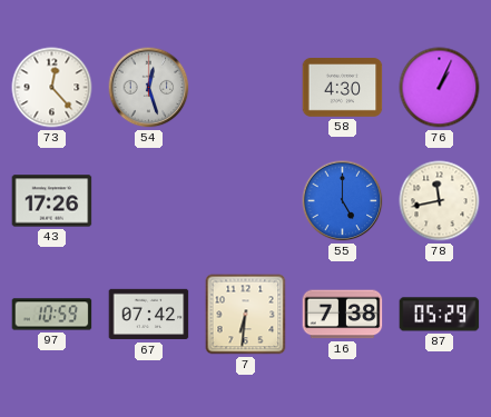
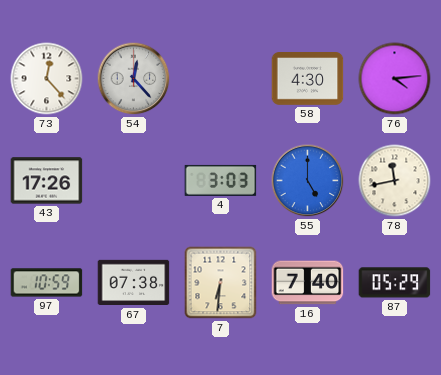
54: 12:27 -> 12:23 (134, 79)
76: 1:04 -> 4:14 (395, 79)
4: none -> 3:03 (221, 180)
67: 07:42 -> 07:38 (134, 283)
16: 7:38 -> 7:40 (308, 283)
